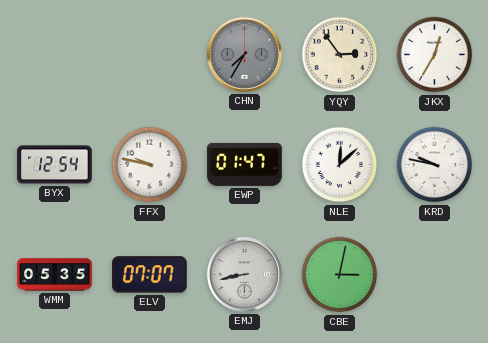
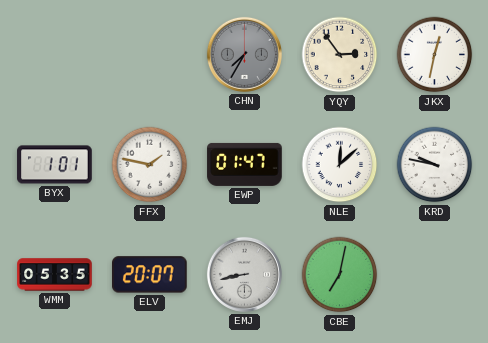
JKX: 12:35 -> 12:32 (435, 55)
BYX: 12:54 -> 1:01 (55, 165)
FFX: 9:47 -> 1:47 (150, 165)
ELV: 07:07 -> 20:07 (150, 275)
CBE: 3:02 -> 7:02 (340, 275)
